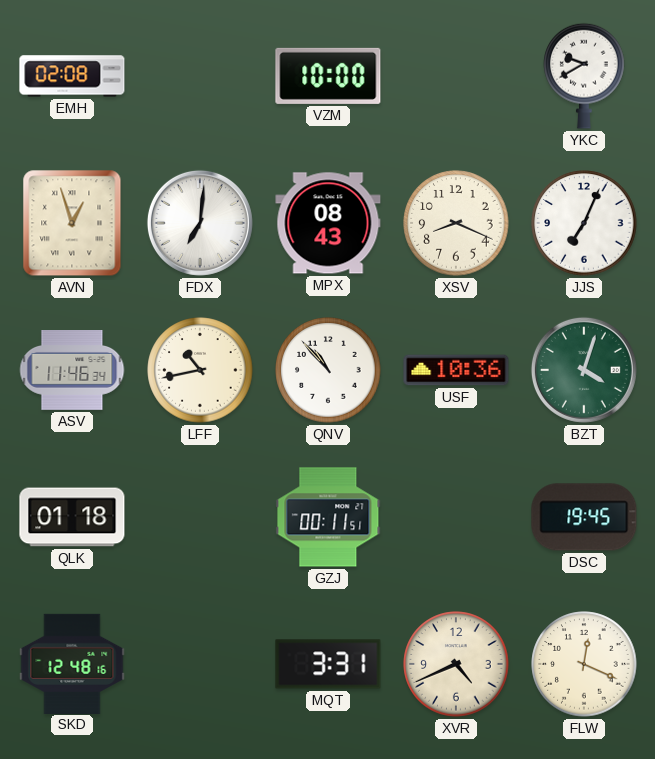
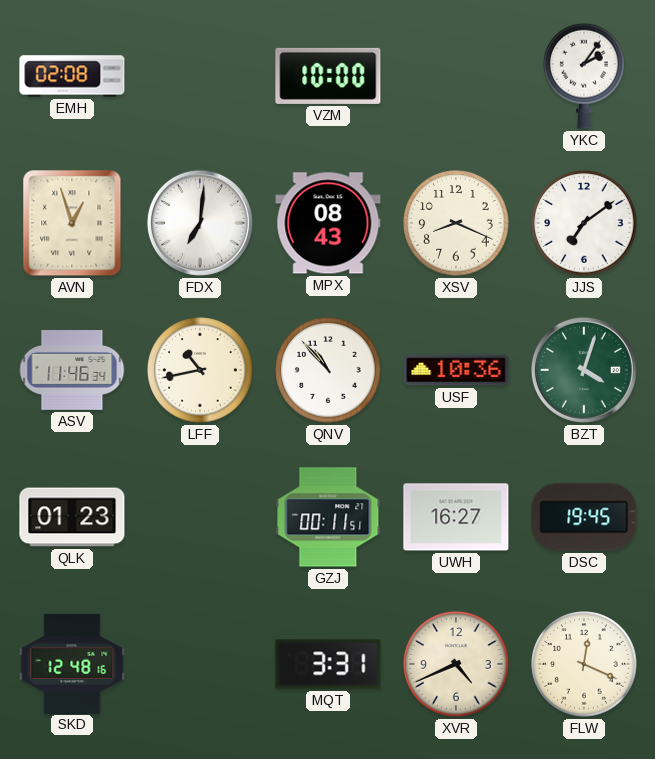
YKC: 9:40 -> 2:06 (584, 76)
JJS: 7:04 -> 7:09 (584, 223)
QLK: 01:18 -> 01:23 (72, 517)
UWH: none -> 16:27 (456, 517)
